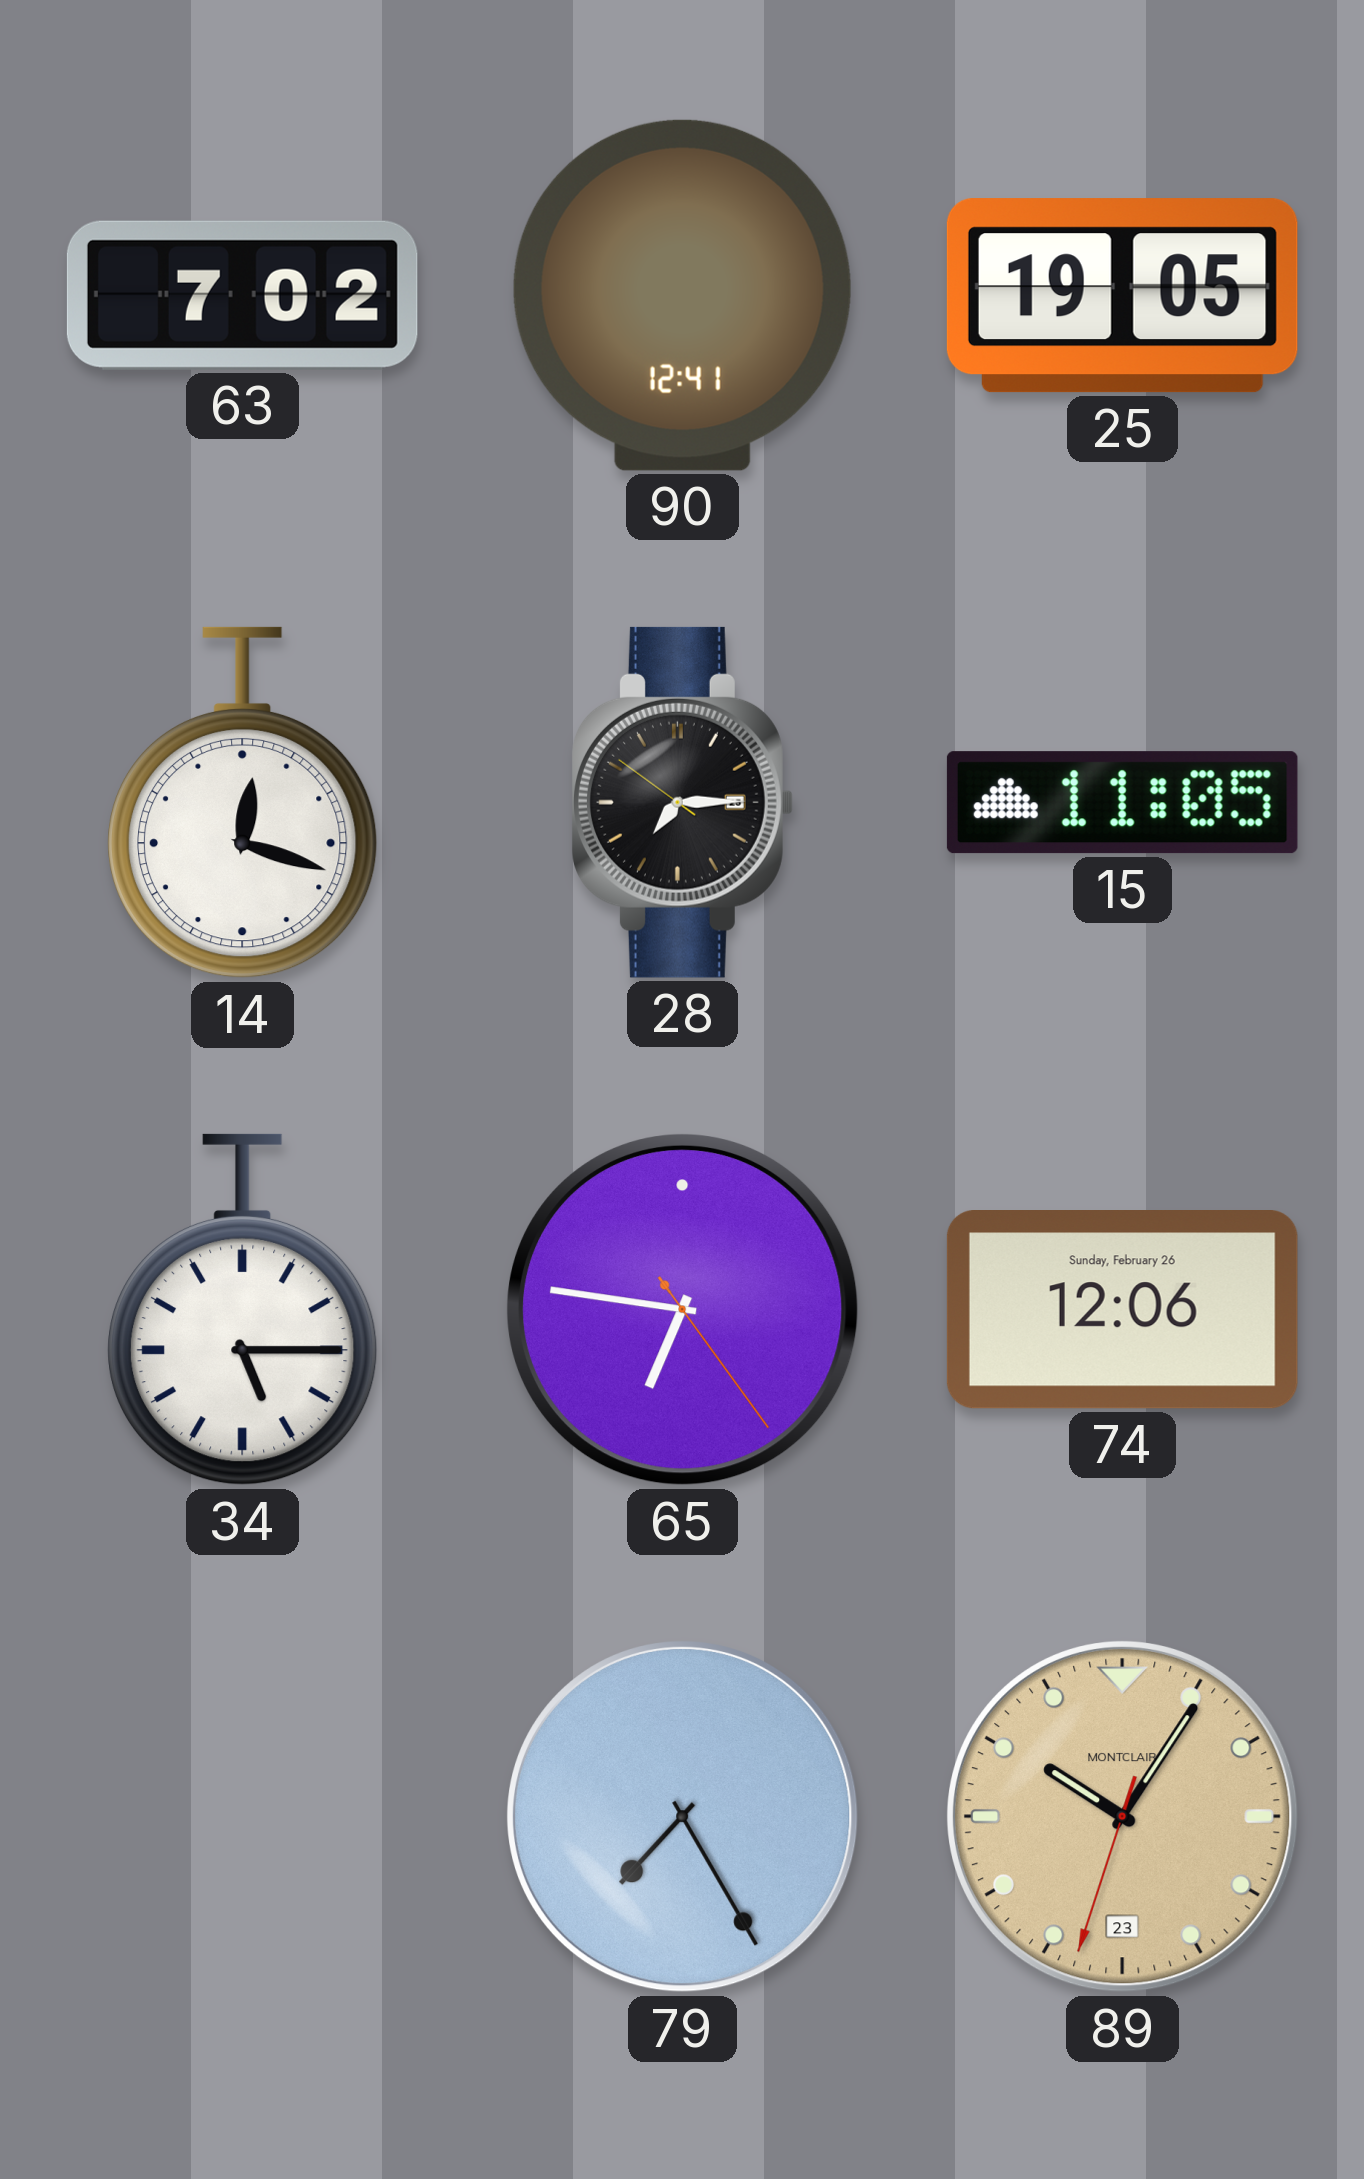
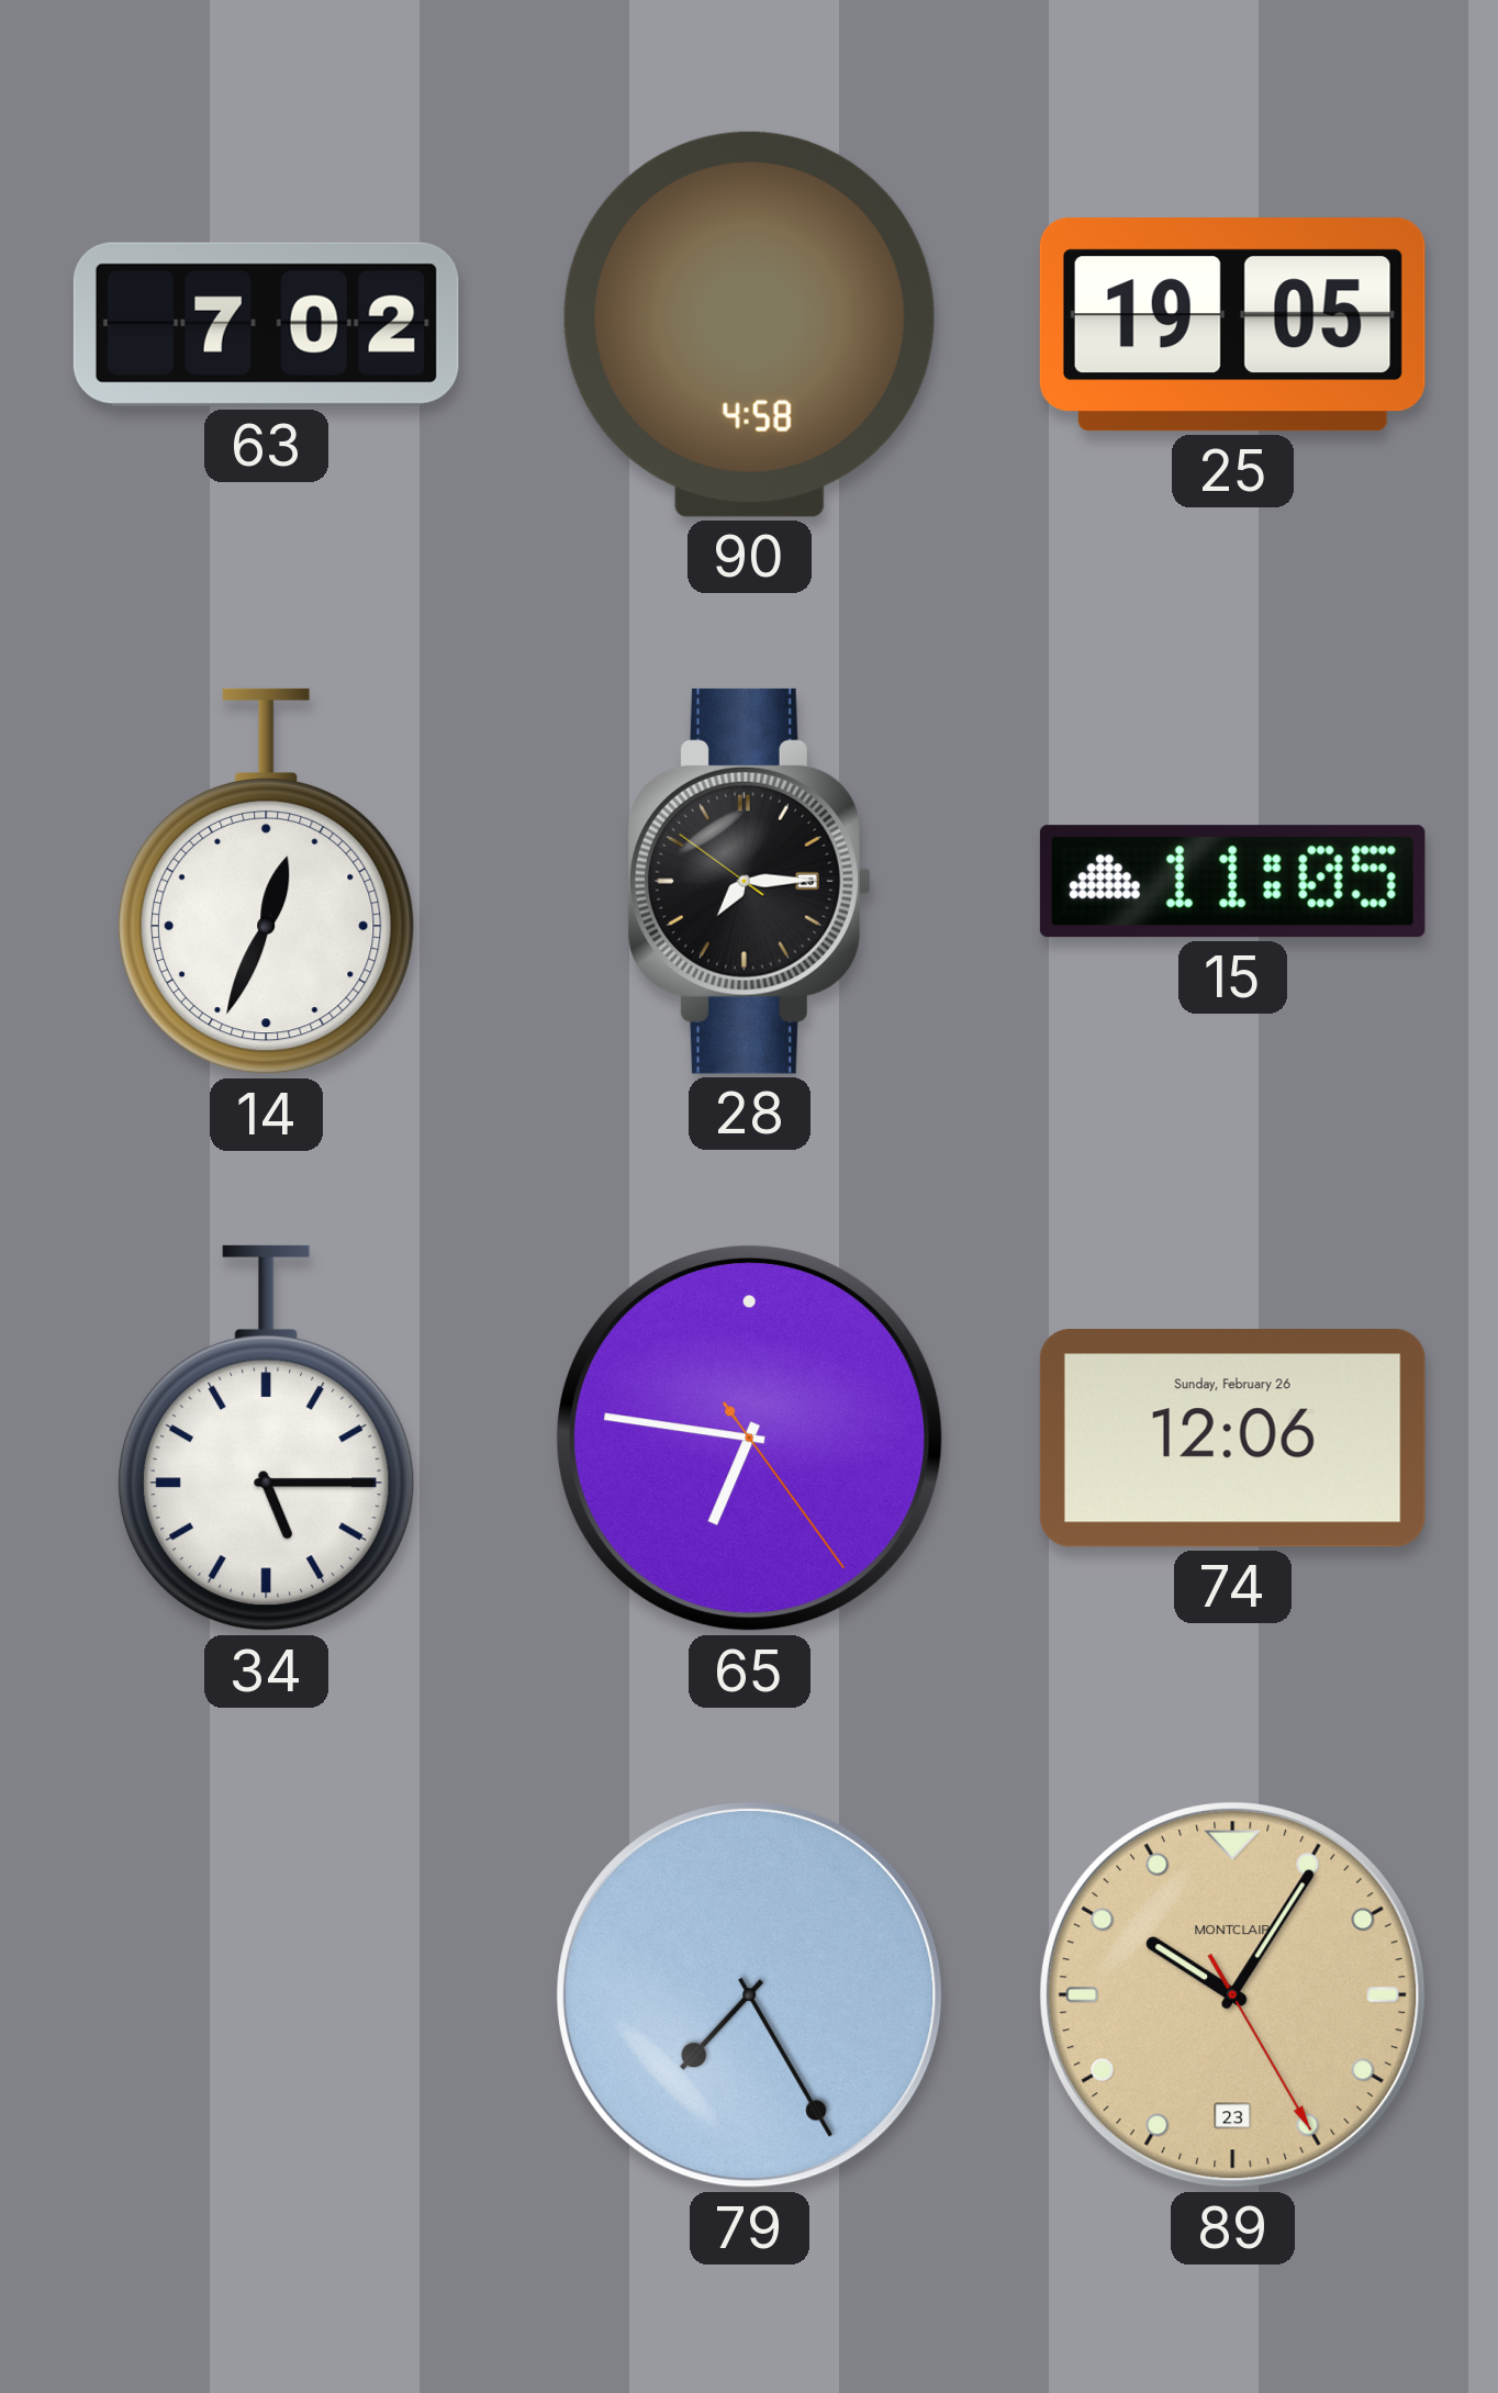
90: 12:41 -> 4:58 (749, 324)
14: 12:18 -> 12:34 (267, 882)
89: 10:05:33 -> 10:05:25 (1233, 1995)
